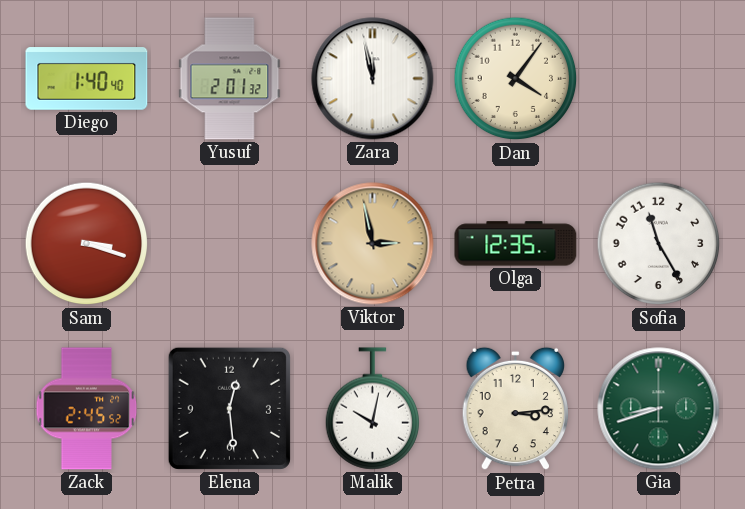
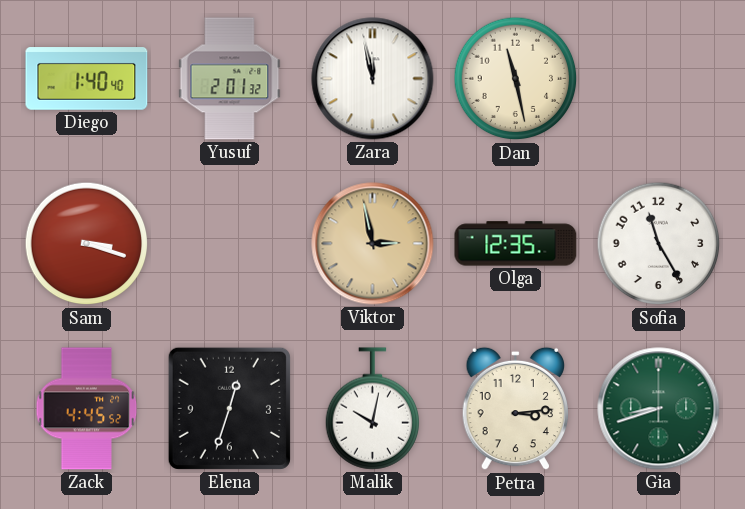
Dan: 4:06 -> 11:28 (516, 79)
Zack: 2:45 -> 4:45 (87, 409)
Elena: 12:29 -> 12:33 (229, 408)
